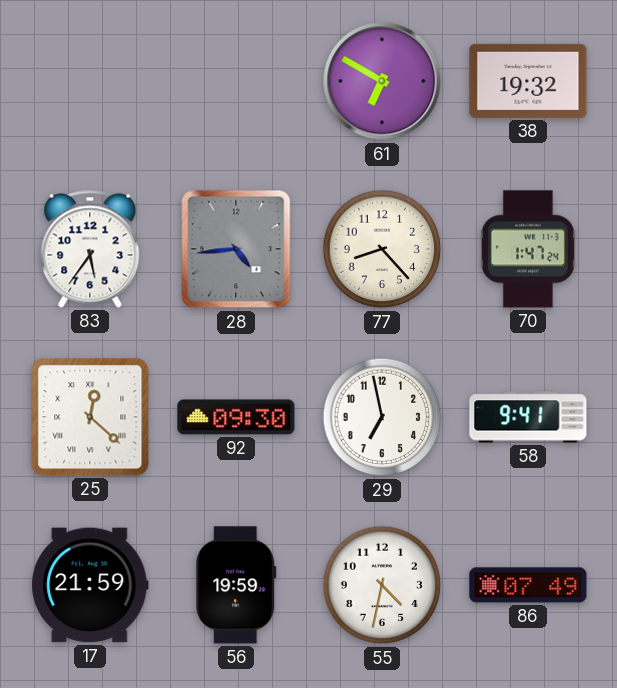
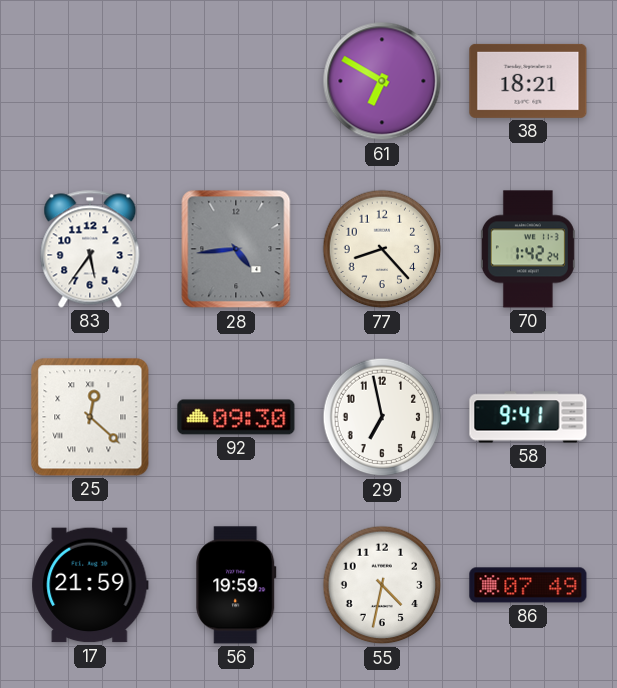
38: 19:32 -> 18:21 (528, 81)
70: 1:47 -> 1:42 (528, 249)
